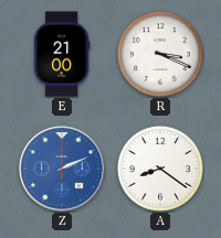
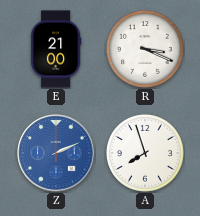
A: 8:21 -> 7:57 (146, 154)
